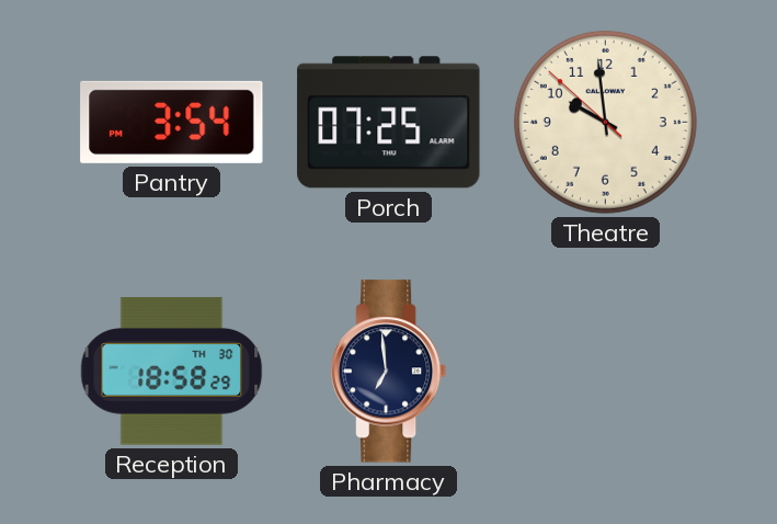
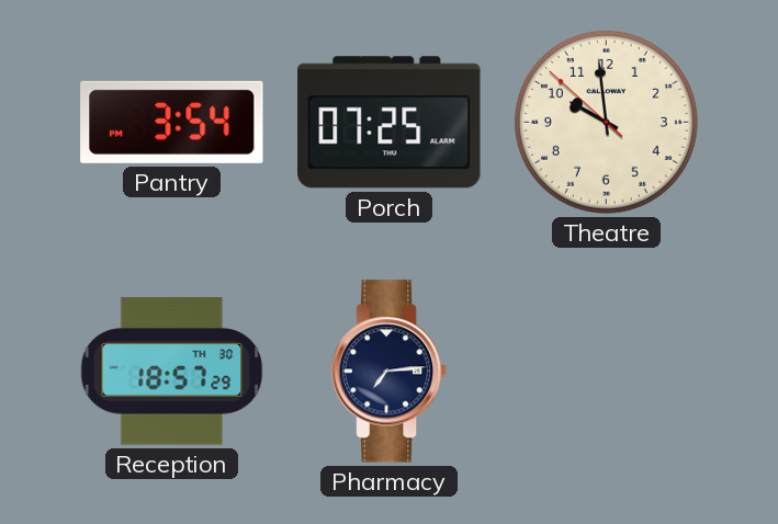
Reception: 18:58 -> 18:57 (172, 372)
Pharmacy: 6:59 -> 7:14 (390, 372)
